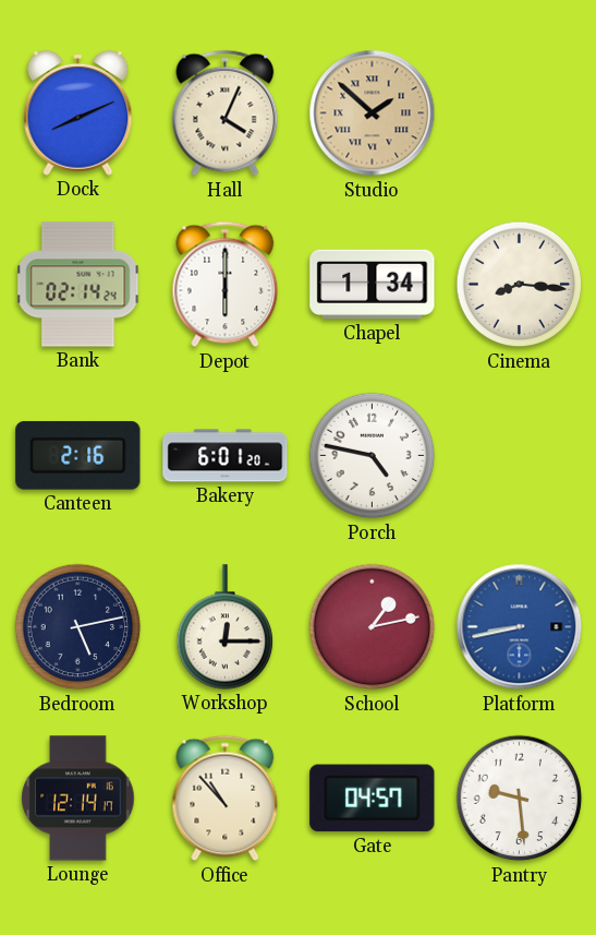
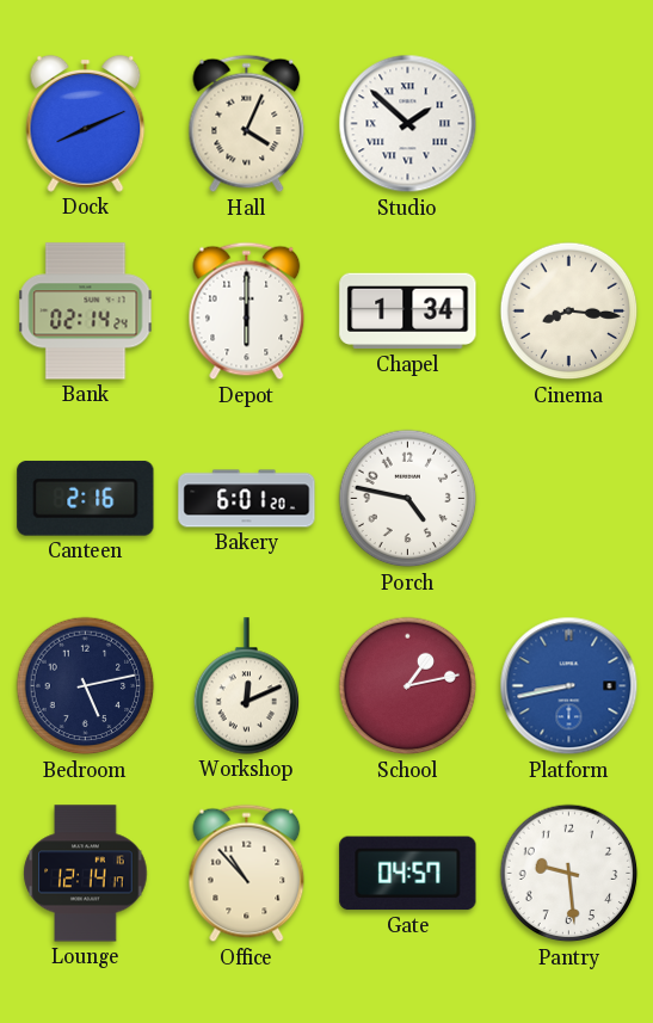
Studio dial: champagne -> white (408, 124)
Workshop: 12:15 -> 12:11 (247, 686)
